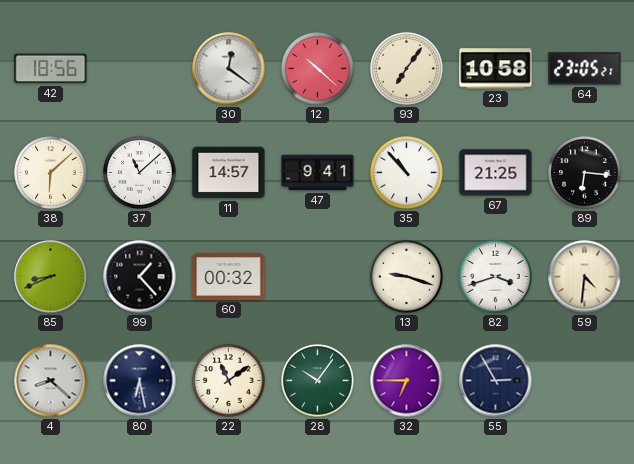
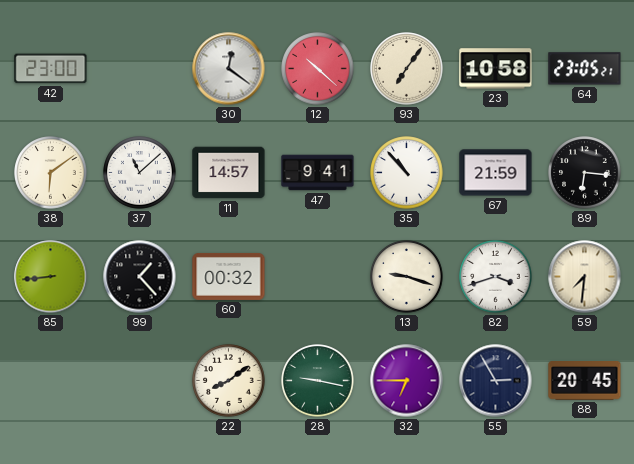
42: 18:56 -> 23:00 (51, 69)
38: 6:08 -> 6:09 (51, 173)
67: 21:25 -> 21:59 (496, 173)
85: 8:41 -> 8:44 (51, 277)
59: 4:31 -> 7:31 (585, 277)
4: 8:22 -> none (51, 381)
80: 6:28 -> none (140, 381)
22: 11:09 -> 8:09 (229, 381)
28: 10:06 -> 9:17 (318, 381)
88: none -> 20:45 (585, 381)
